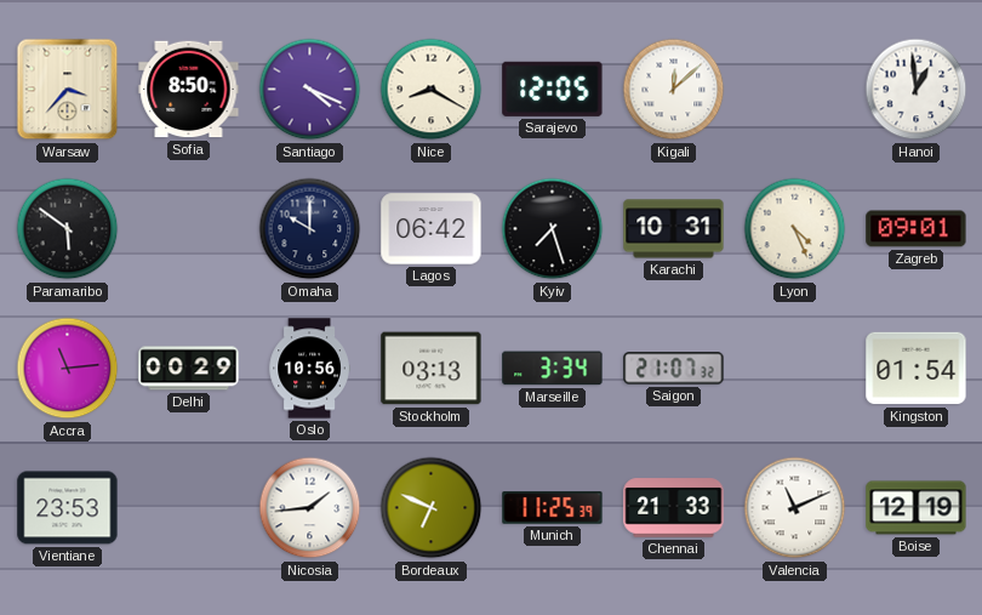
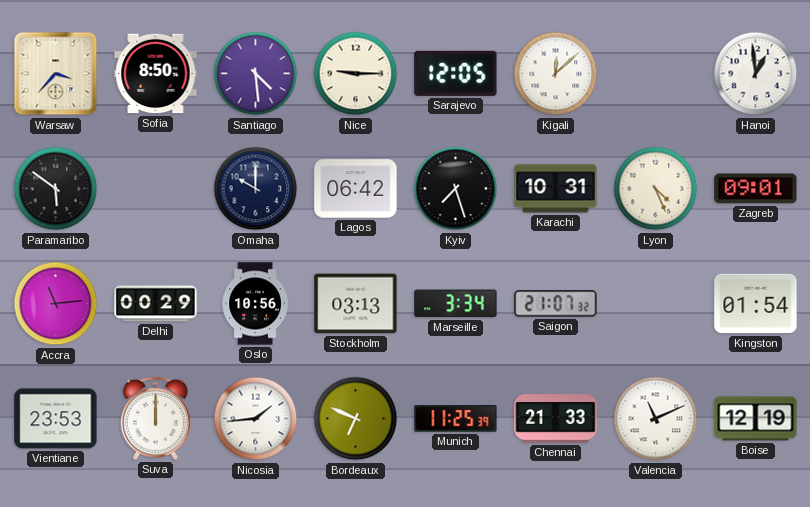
Santiago: 4:19 -> 4:29 (256, 74)
Nice: 8:20 -> 9:15 (356, 74)
Suva: none -> 12:00 (155, 418)
